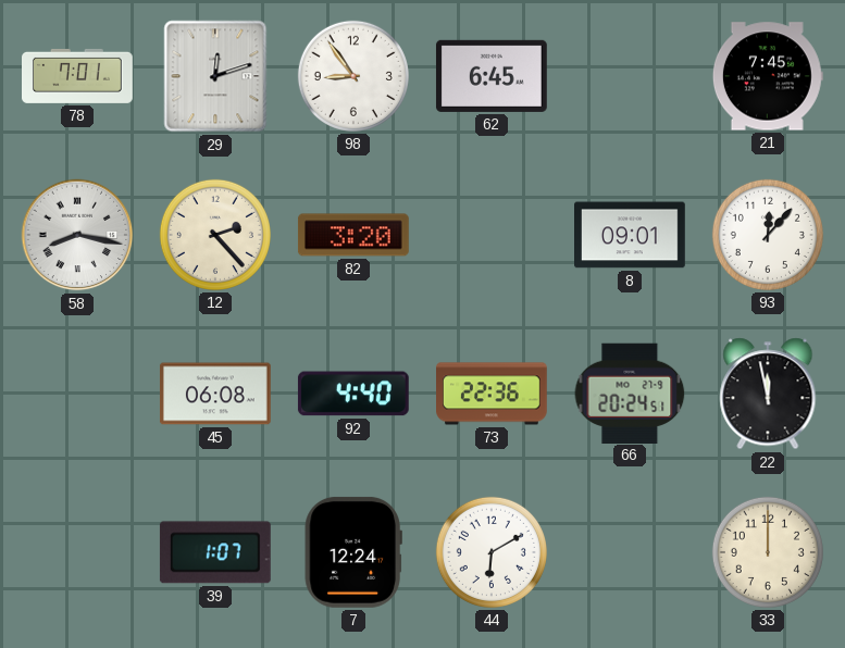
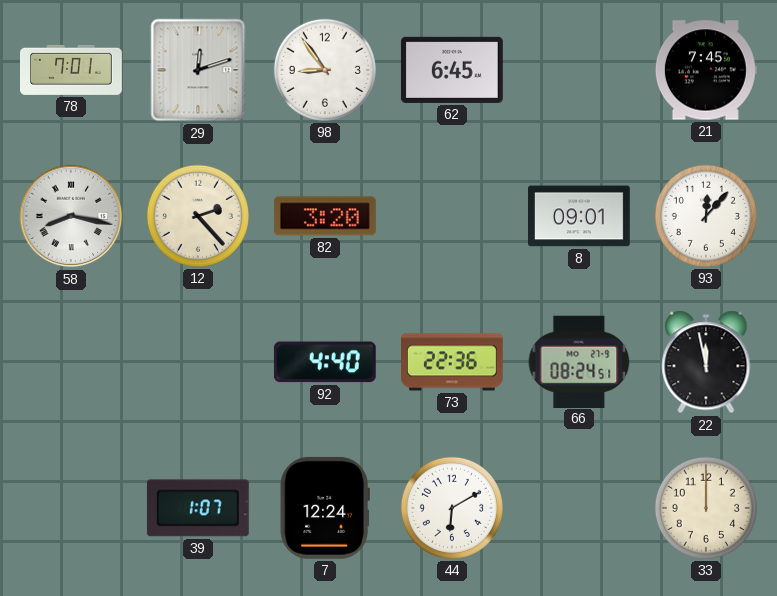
45: 06:08 -> none (215, 394)
66: 20:24 -> 08:24 (579, 361)
